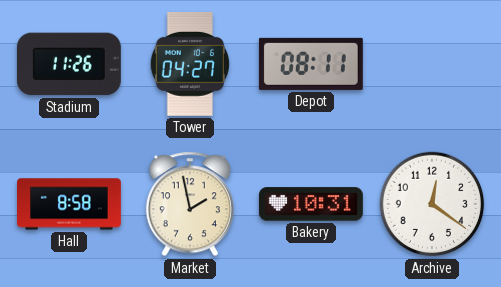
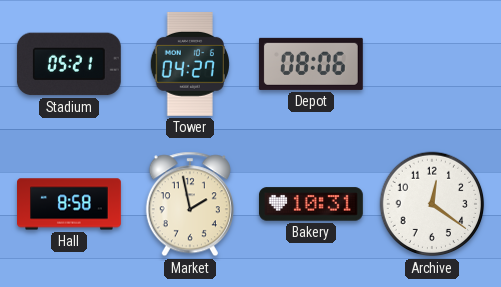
Stadium: 11:26 -> 05:21 (69, 64)
Depot: 08:11 -> 08:06 (311, 64)
